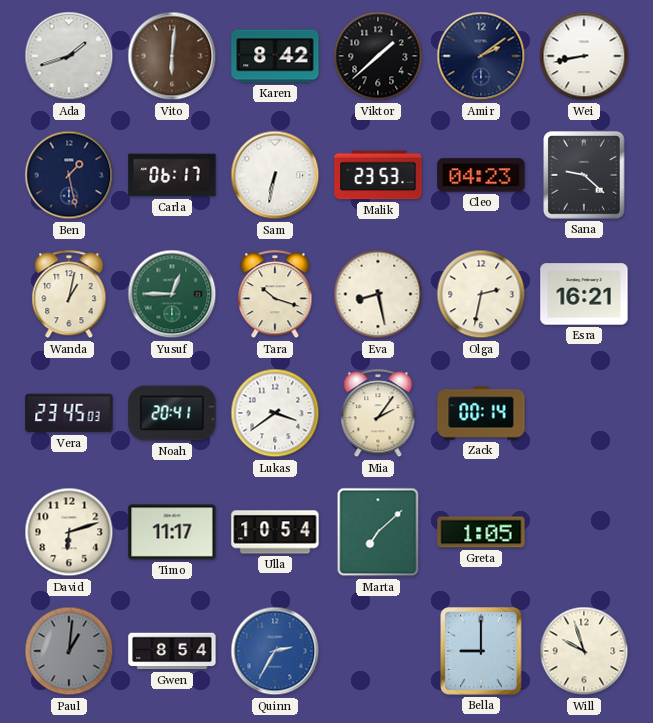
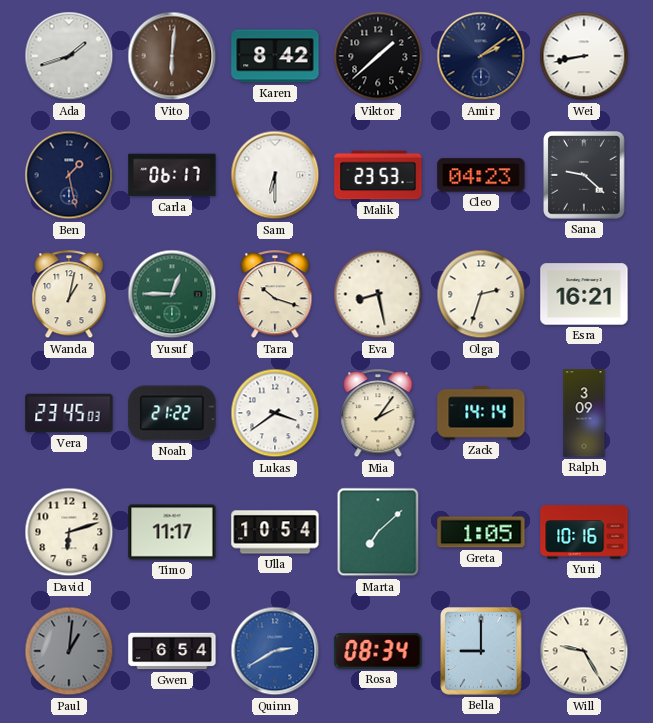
Sam: 6:32 -> 6:30 (275, 175)
Olga: 2:32 -> 2:33 (481, 294)
Noah: 20:41 -> 21:22 (172, 413)
Zack: 00:14 -> 14:14 (481, 413)
Ralph: none -> 3:09 (584, 413)
Yuri: none -> 10:16 (584, 532)
Gwen: 8:54 -> 6:54 (172, 651)
Quinn: 2:35 -> 2:40 (275, 651)
Rosa: none -> 08:34 (378, 651)
Will: 9:57 -> 9:25 (584, 651)
